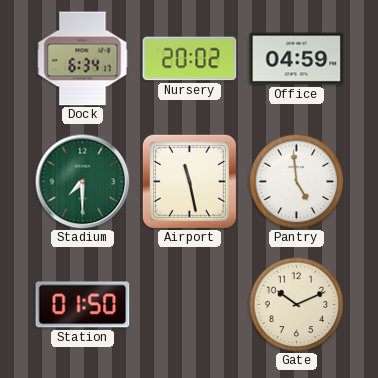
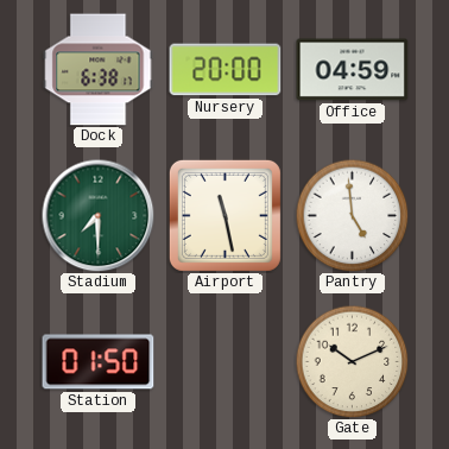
Dock: 6:34 -> 6:38 (99, 70)
Nursery: 20:02 -> 20:00 (226, 70)
